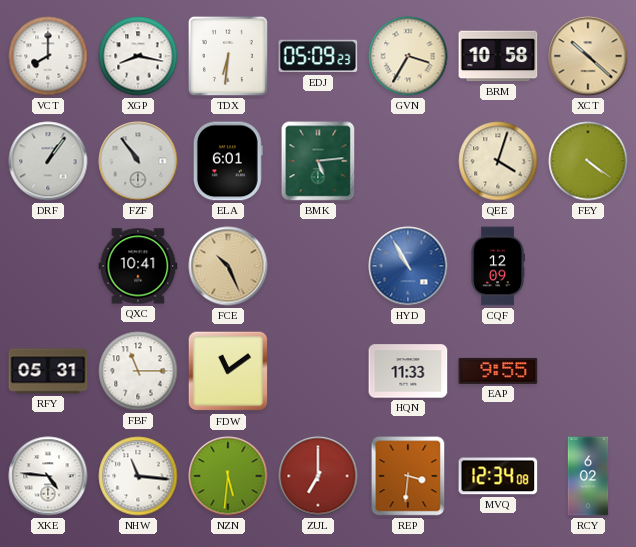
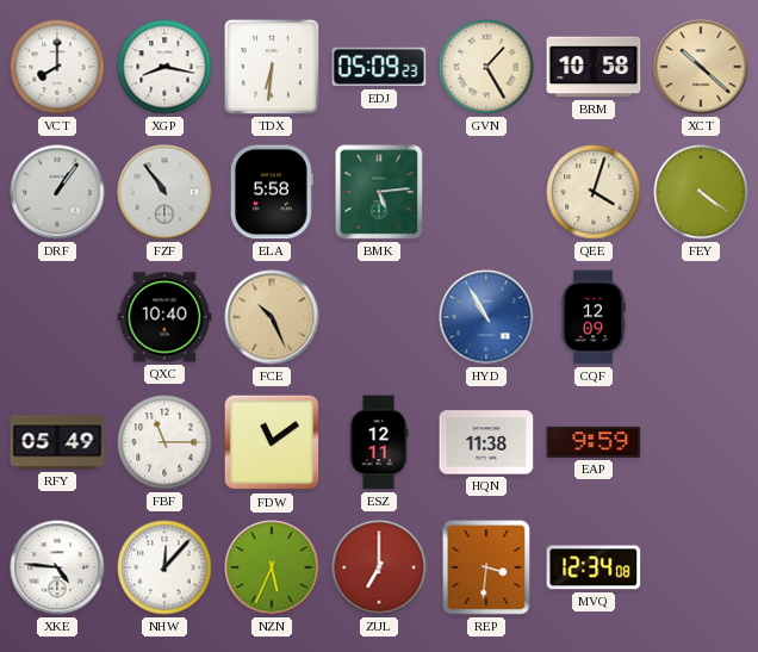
GVN: 3:35 -> 1:25 (486, 67)
ELA: 6:01 -> 5:58 (272, 192)
QXC: 10:41 -> 10:40 (164, 317)
RFY: 05:31 -> 05:49 (57, 442)
ESZ: none -> 12:11 (379, 442)
HQN: 11:33 -> 11:38 (486, 442)
EAP: 9:55 -> 9:59 (594, 442)
NHW: 11:16 -> 12:07 (164, 567)
NZN: 5:31 -> 5:34 (272, 567)
RCY: 6:02 -> none (588, 476)
